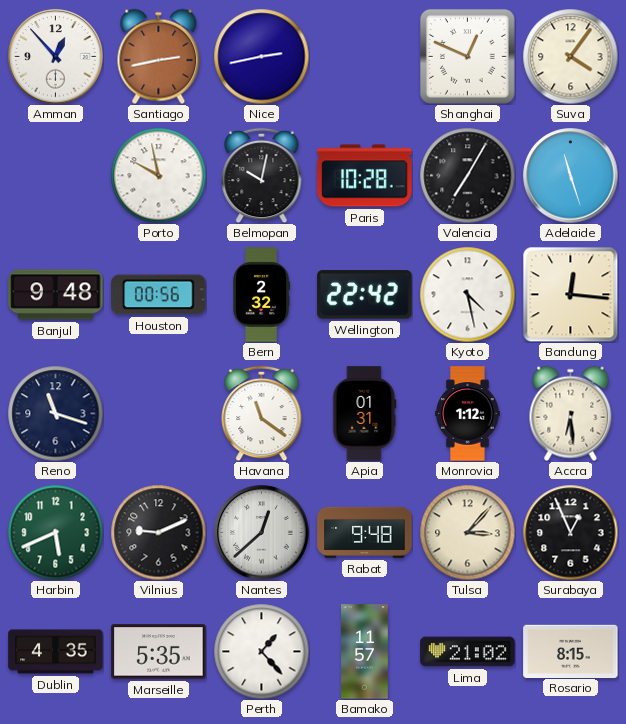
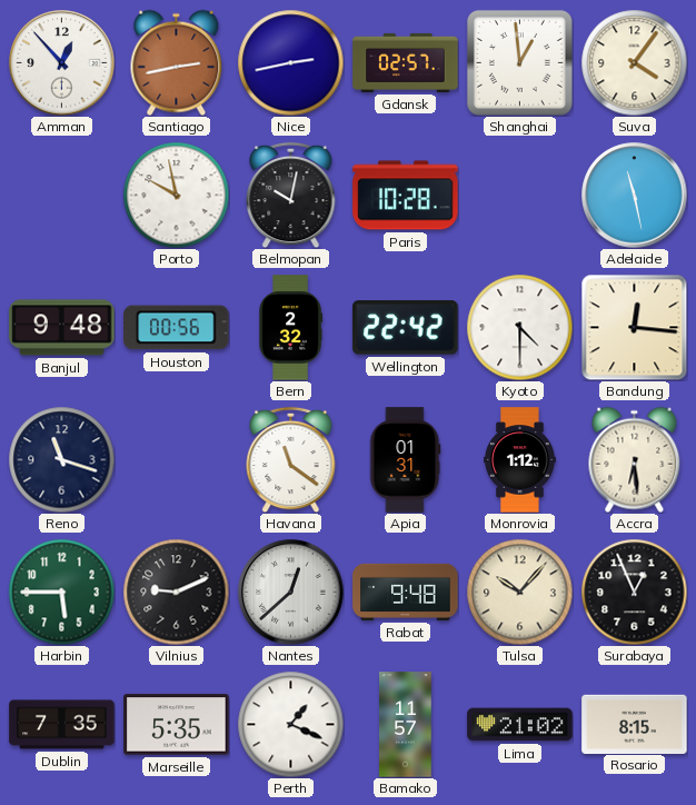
Gdansk: none -> 02:57 (406, 62)
Shanghai: 12:49 -> 12:59 (519, 62)
Valencia: 7:05 -> none (467, 175)
Adelaide: 11:27 -> 11:28 (635, 196)
Kyoto: 4:28 -> 4:30 (519, 327)
Harbin: 5:41 -> 5:45 (61, 592)
Tulsa: 3:07 -> 10:07 (519, 592)
Dublin: 4:35 -> 7:35 (62, 725)
Perth: 1:23 -> 1:19 (290, 724)
